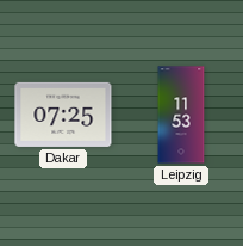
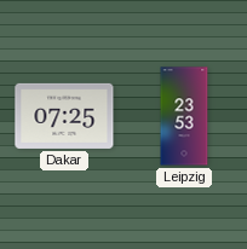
Leipzig: 11:53 -> 23:53 (184, 116)
